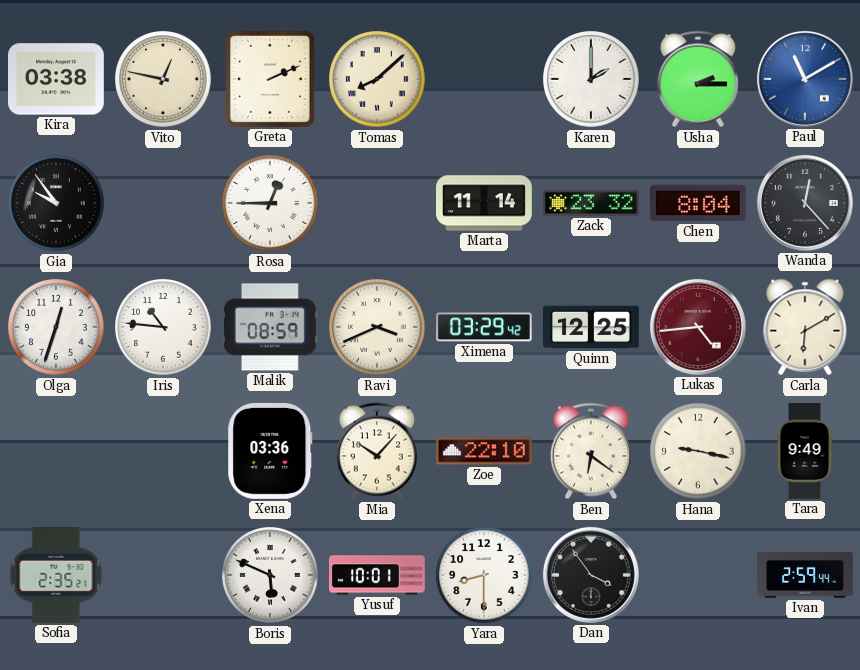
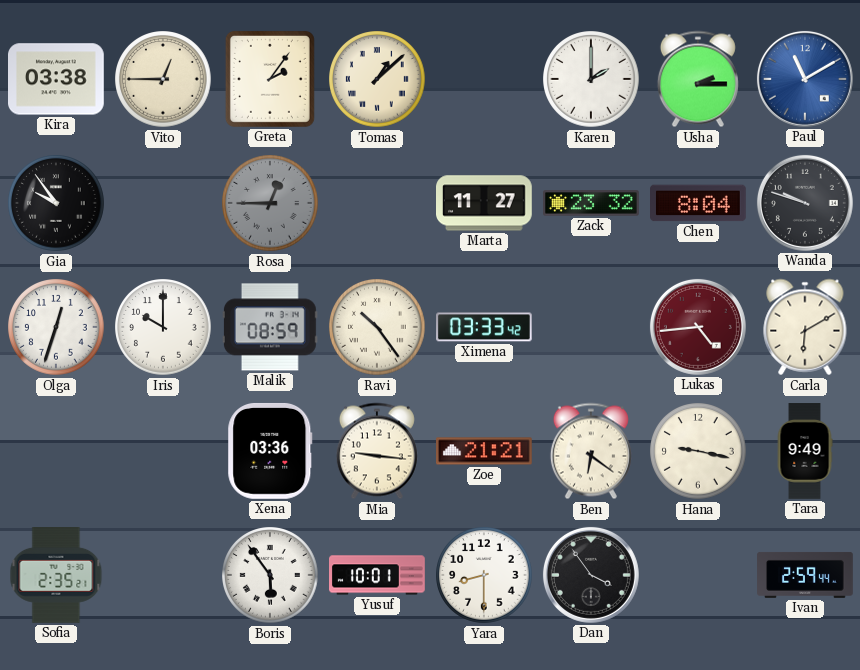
Vito: 12:47 -> 12:45 (163, 79)
Greta: 2:11 -> 2:06 (270, 79)
Tomas: 8:08 -> 1:08 (377, 79)
Rosa dial: white -> grey (270, 203)
Marta: 11:14 -> 11:27 (485, 203)
Wanda: 12:23 -> 9:48 (805, 203)
Iris: 10:46 -> 10:00 (163, 327)
Ravi: 3:41 -> 10:24 (377, 327)
Ximena: 03:29 -> 03:33 (485, 327)
Quinn: 12:25 -> none (592, 327)
Mia: 10:07 -> 9:16 (377, 451)
Zoe: 22:10 -> 21:21 (485, 451)
Boris: 5:49 -> 5:54 (270, 575)
